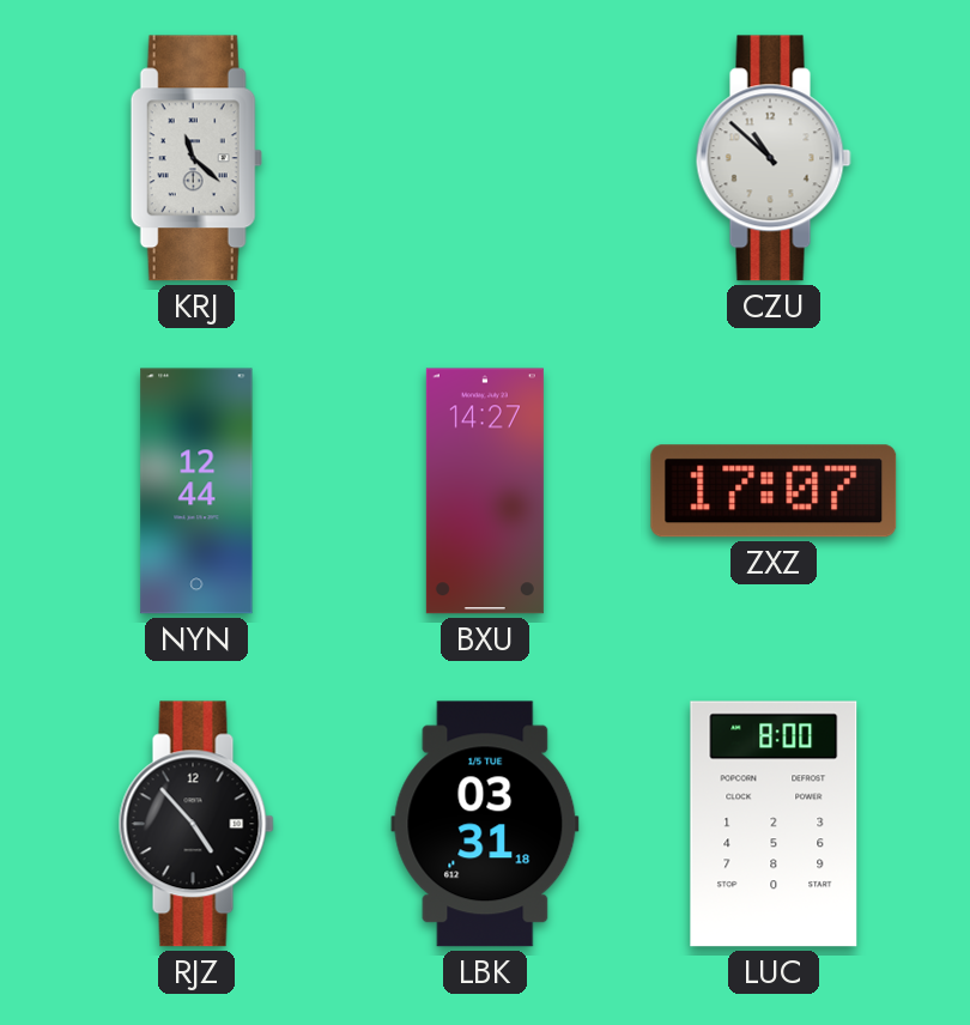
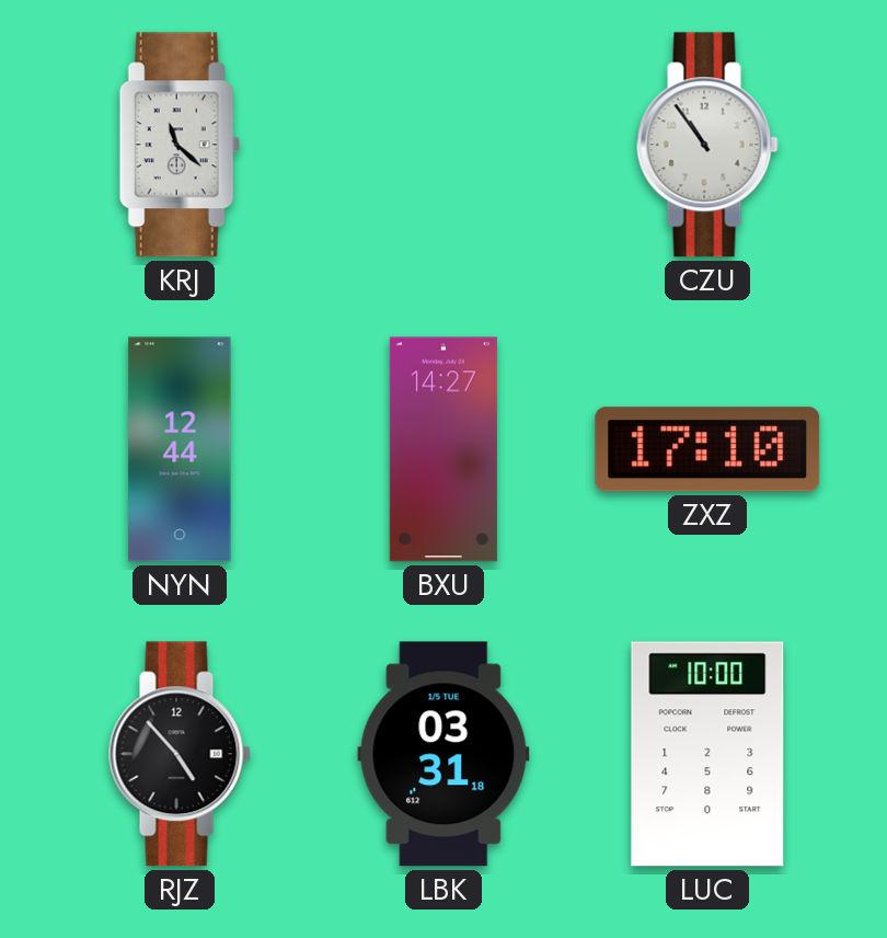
CZU: 10:52 -> 10:54 (707, 145)
ZXZ: 17:07 -> 17:10 (707, 449)
LUC: 8:00 -> 10:00 (707, 754)
